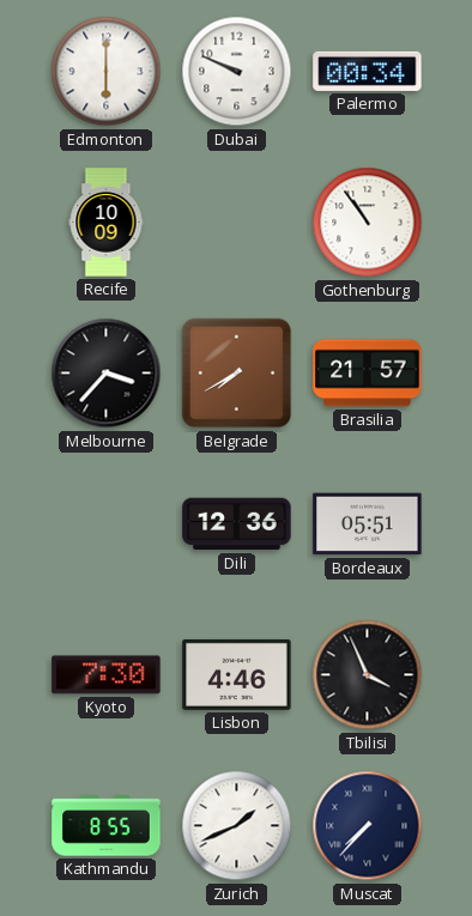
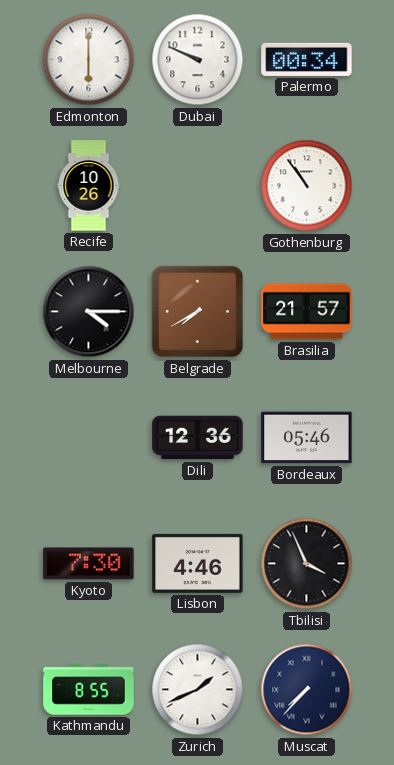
Recife: 10:09 -> 10:26 (89, 186)
Melbourne: 3:37 -> 4:15 (89, 312)
Bordeaux: 05:51 -> 05:46 (307, 438)
